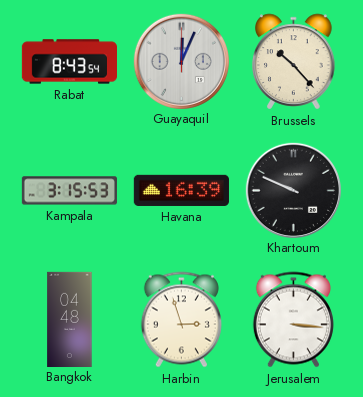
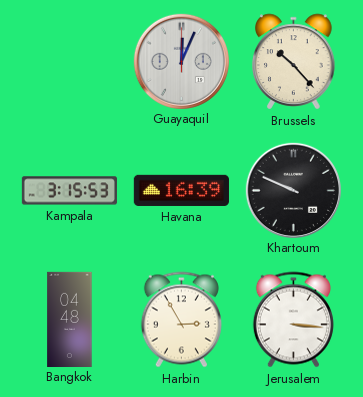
Rabat: 8:43 -> none (69, 62)
Harbin: 2:57 -> 2:55 (181, 320)
